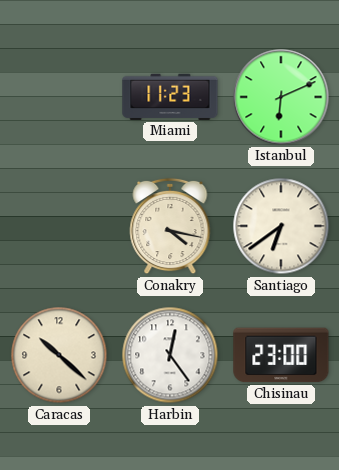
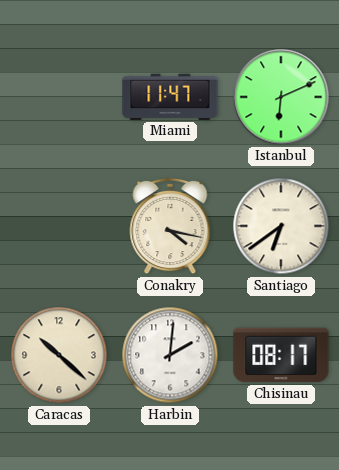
Miami: 11:23 -> 11:47 (170, 97)
Harbin: 12:24 -> 2:01 (170, 355)
Chisinau: 23:00 -> 08:17 (281, 355)
